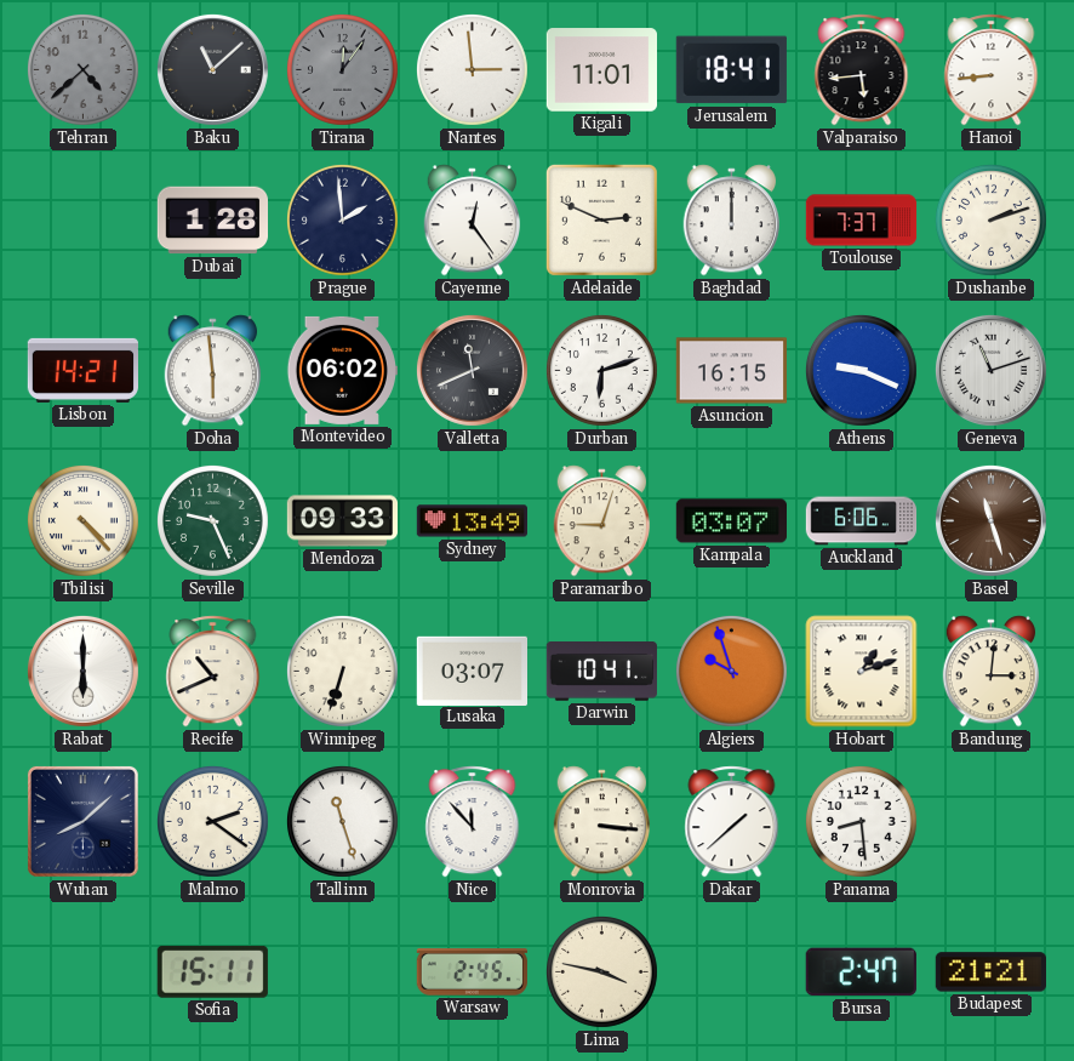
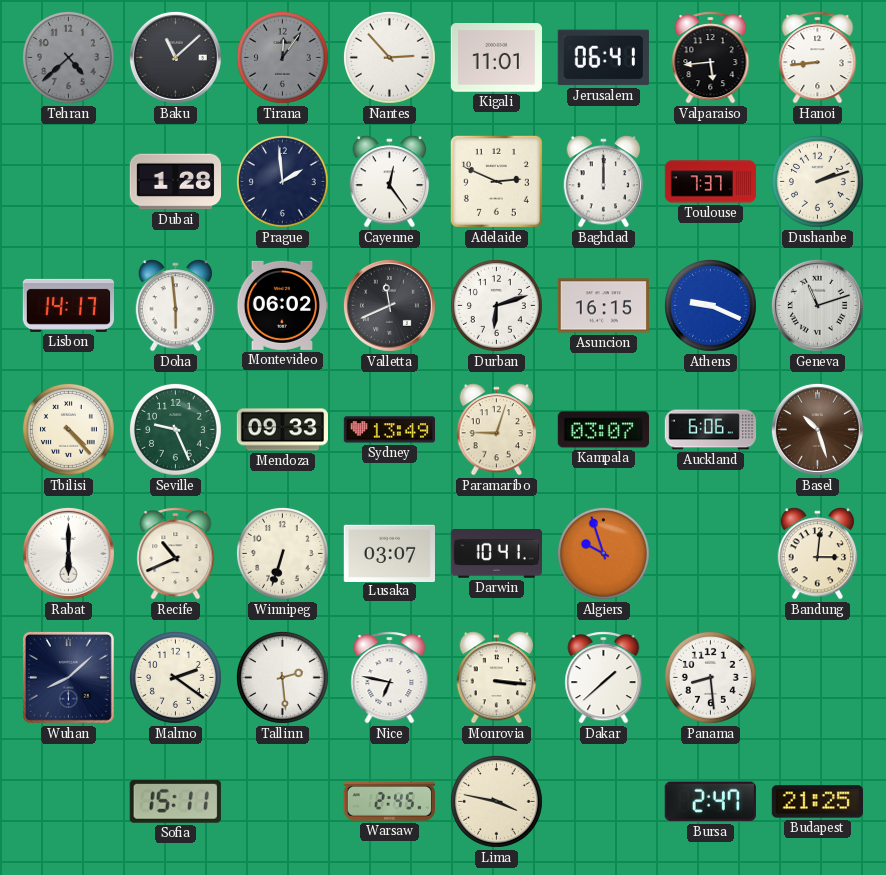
Nantes: 2:59 -> 2:53 (389, 57)
Jerusalem: 18:41 -> 06:41 (603, 58)
Lisbon: 14:21 -> 14:17 (68, 305)
Basel: 11:27 -> 10:27 (817, 429)
Hobart: 1:12 -> none (862, 672)
Tallinn: 11:27 -> 2:29 (282, 677)
Nice: 11:53 -> 6:47 (390, 678)
Budapest: 21:21 -> 21:25 (817, 802)
